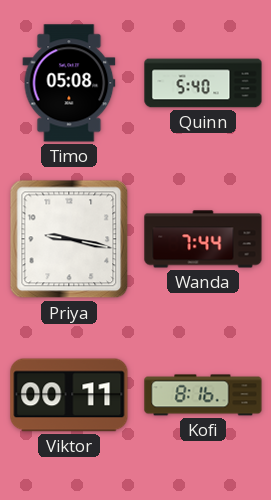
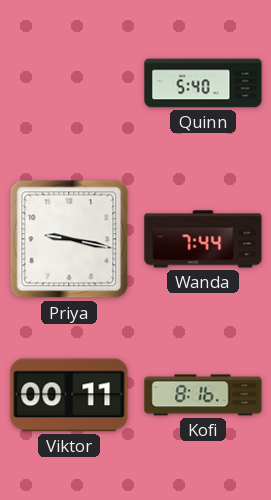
Timo: 05:08 -> none (69, 83)
